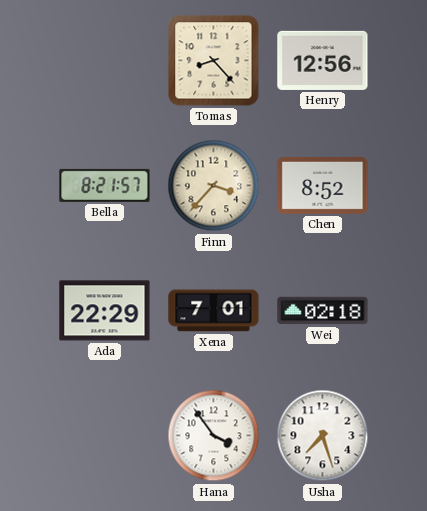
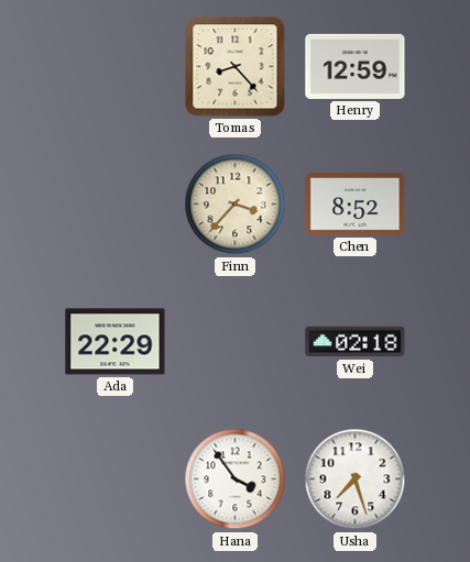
Henry: 12:56 -> 12:59 (356, 66)
Bella: 8:21 -> none (105, 185)
Xena: 7:01 -> none (214, 311)
